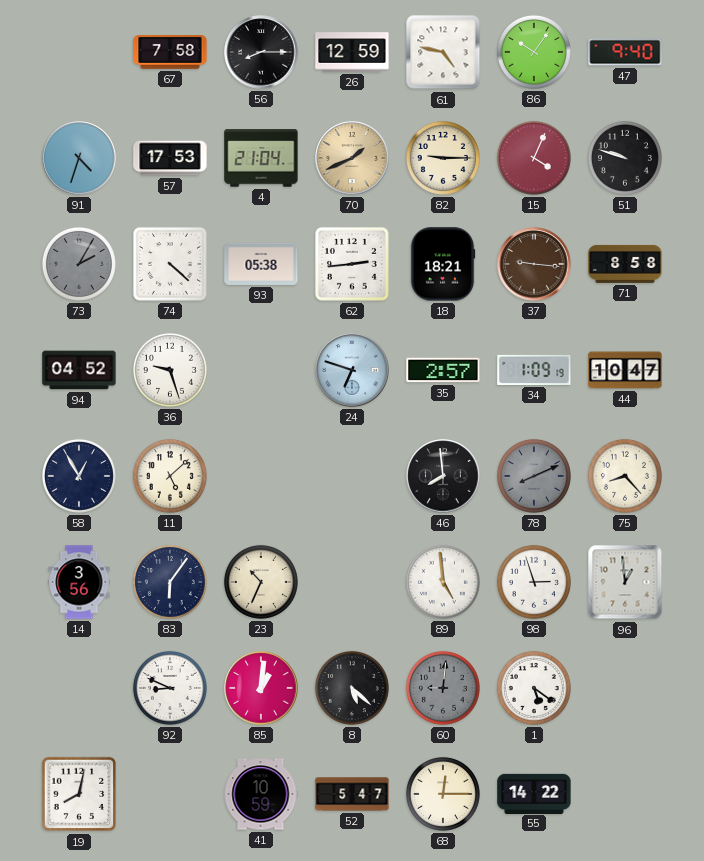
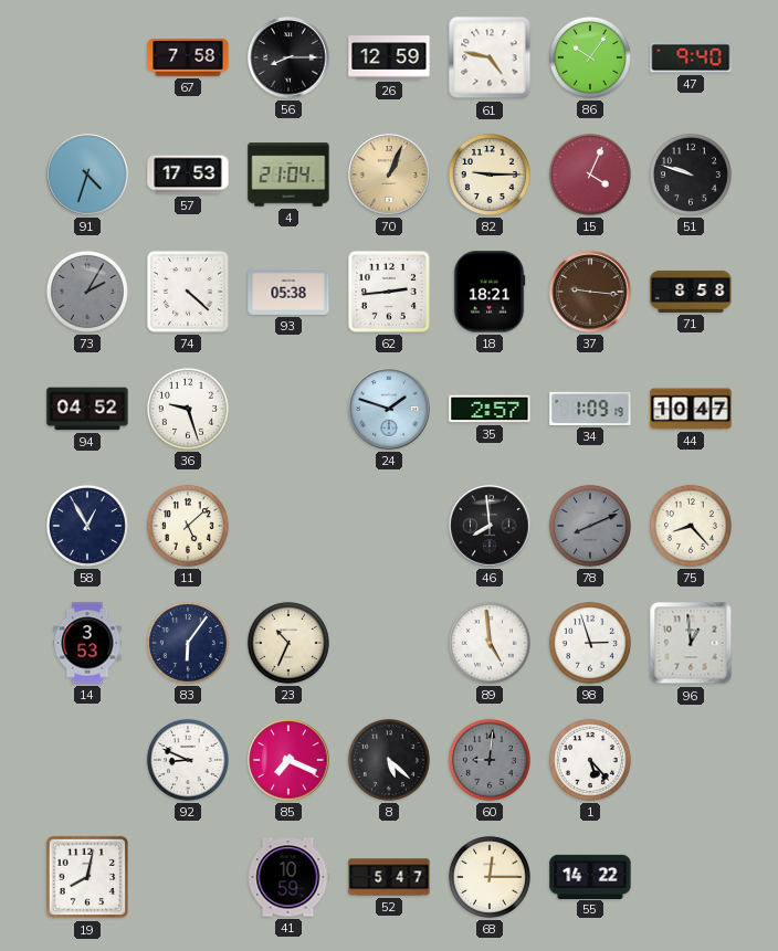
70: 1:41 -> 1:04 (389, 175)
24: 6:48 -> 1:48 (389, 409)
14: 3:56 -> 3:53 (87, 643)
85: 1:01 -> 7:19 (288, 760)
1: 5:21 -> 5:23 (590, 760)
